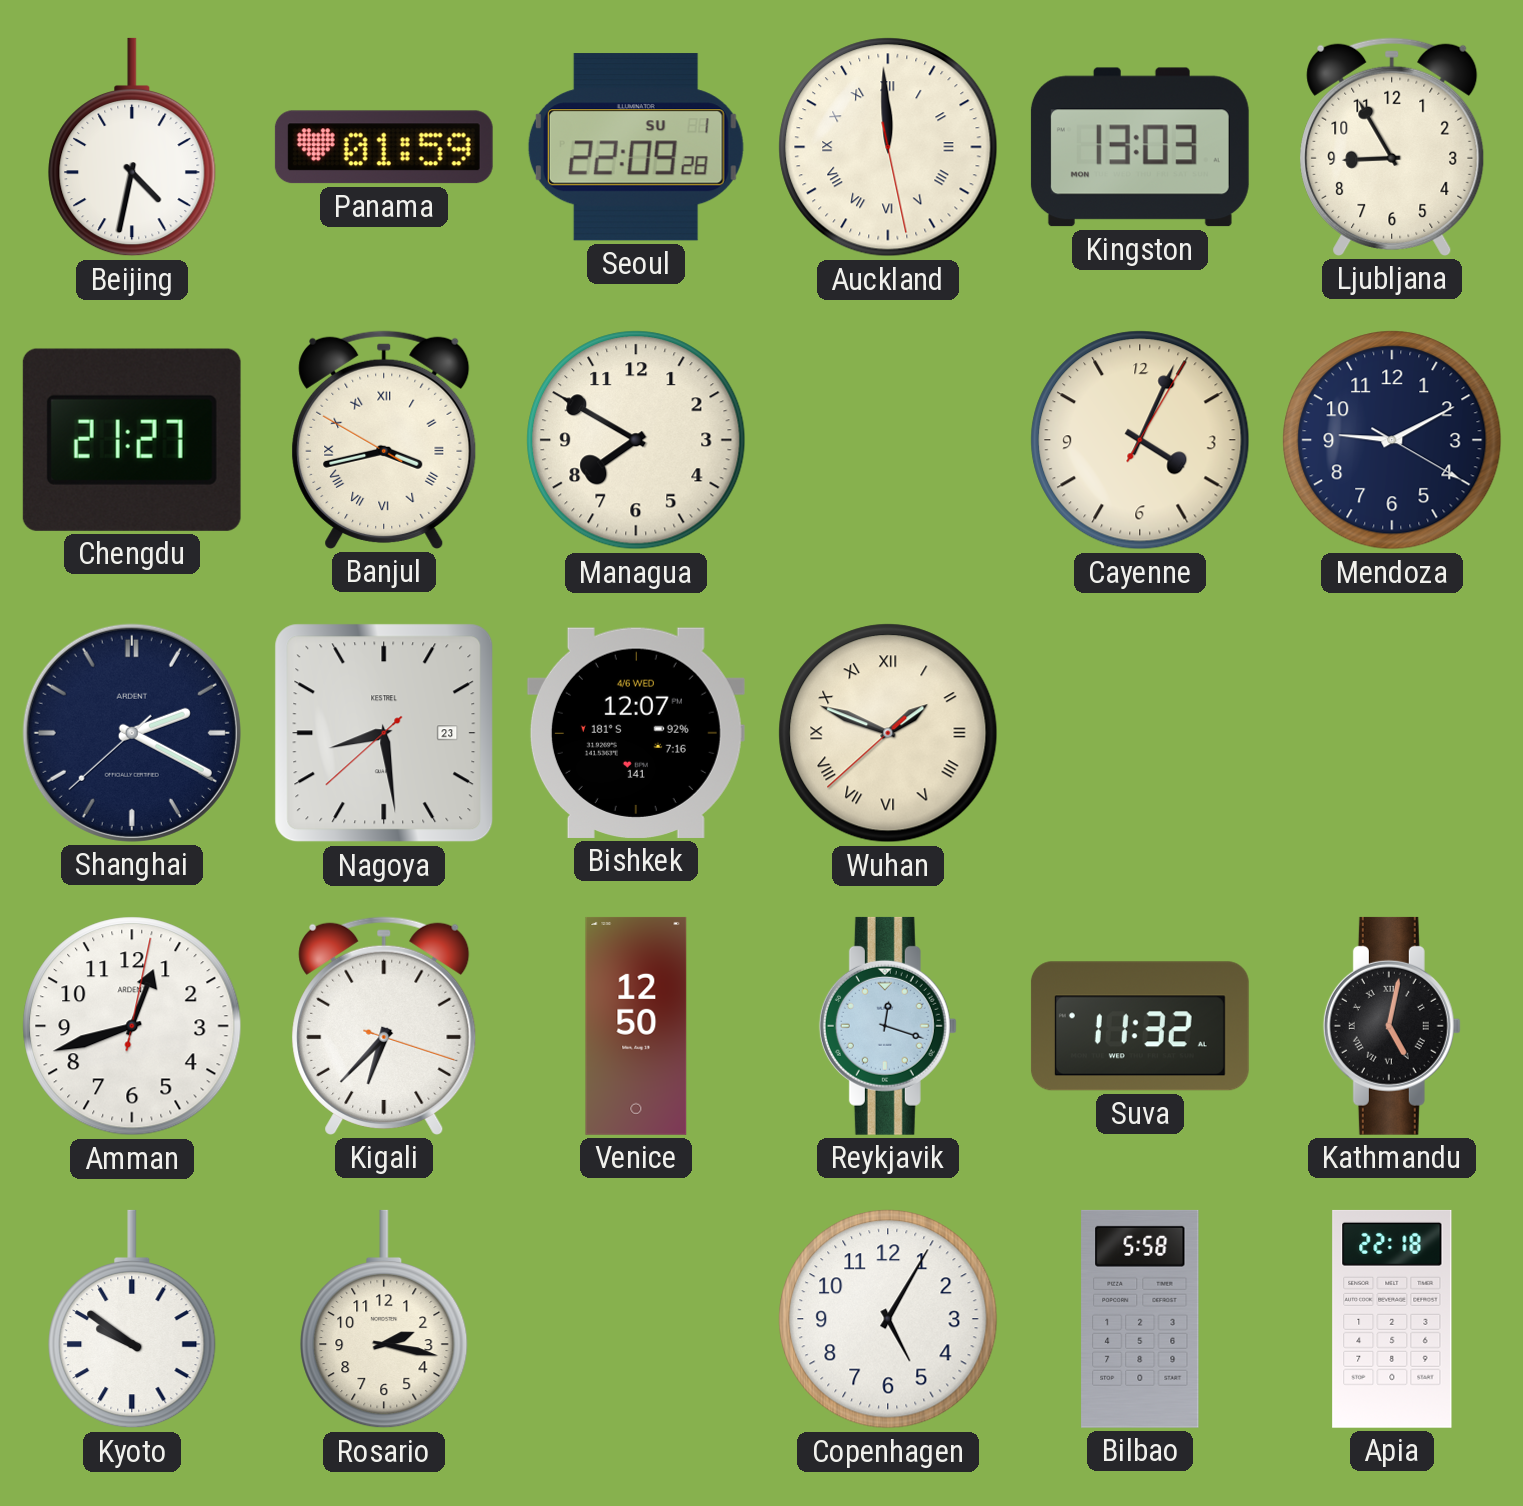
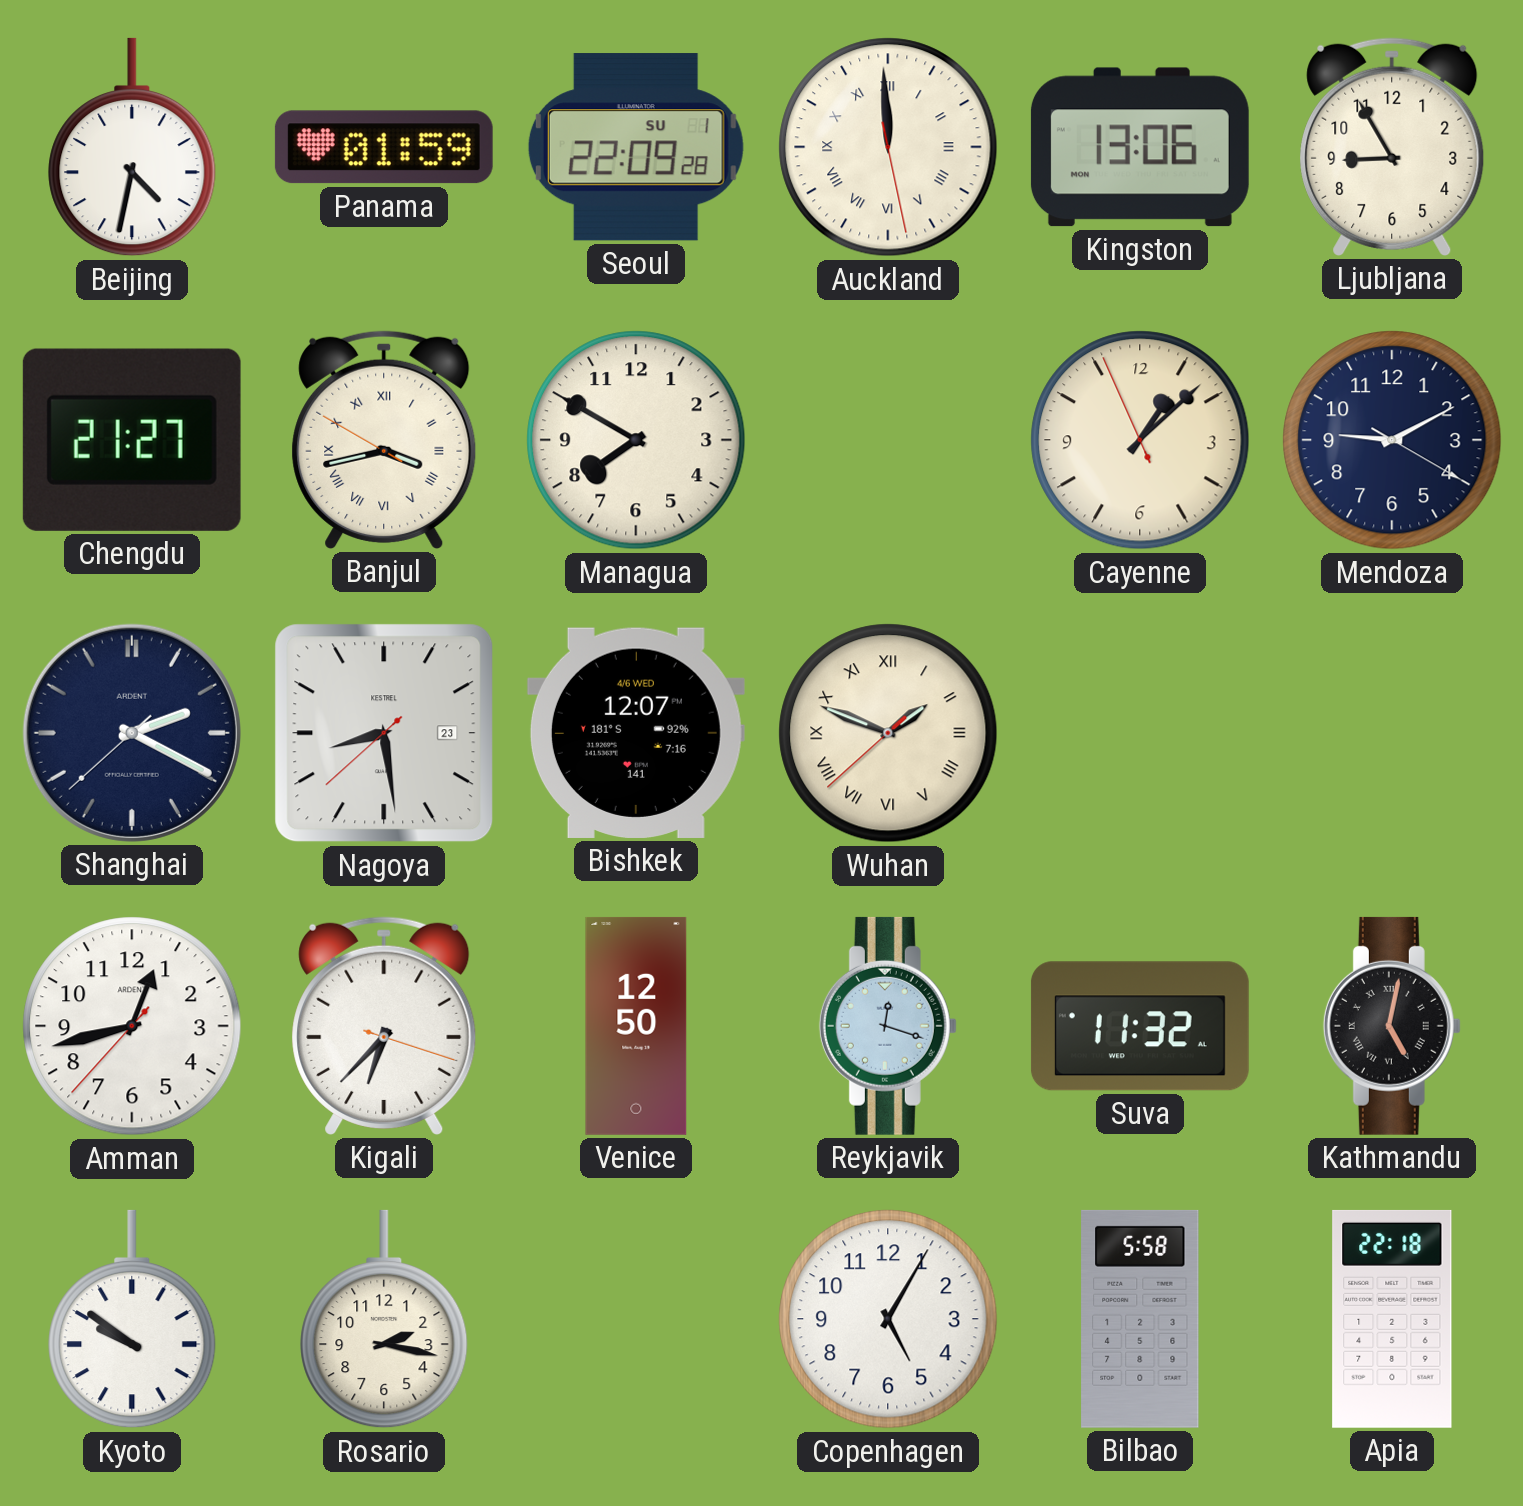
Kingston: 13:03 -> 13:06 (1140, 147)
Cayenne: 4:04 -> 1:07 (1140, 440)
Amman: 12:42:02 -> 12:42:37 (132, 1026)
